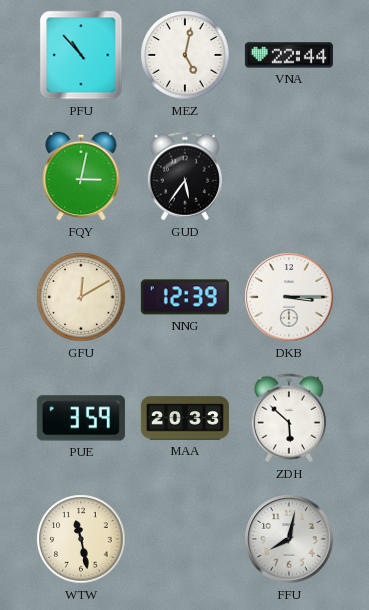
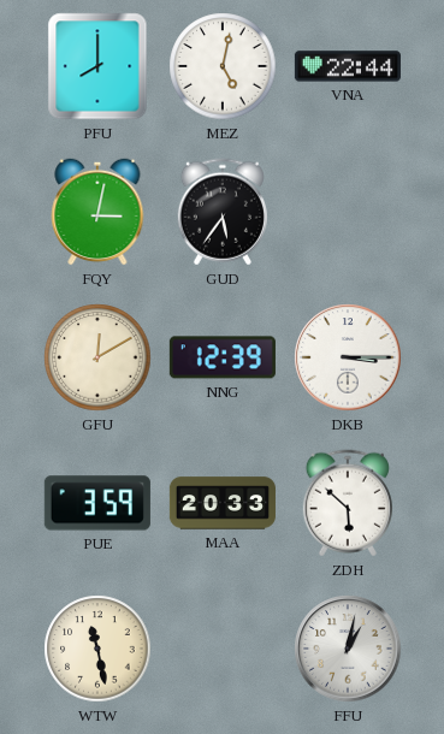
PFU: 10:53 -> 8:00 (97, 66)
FFU: 8:02 -> 1:02 (348, 649)
